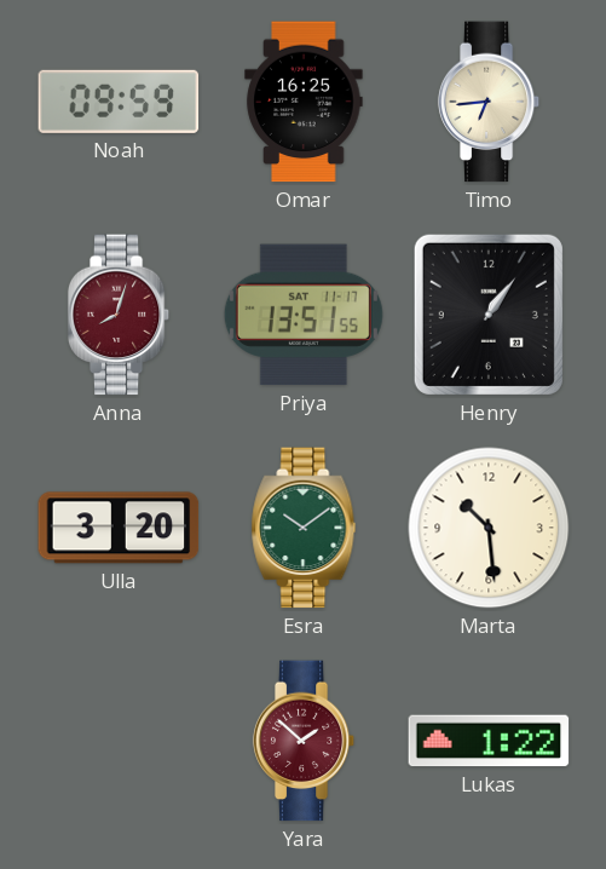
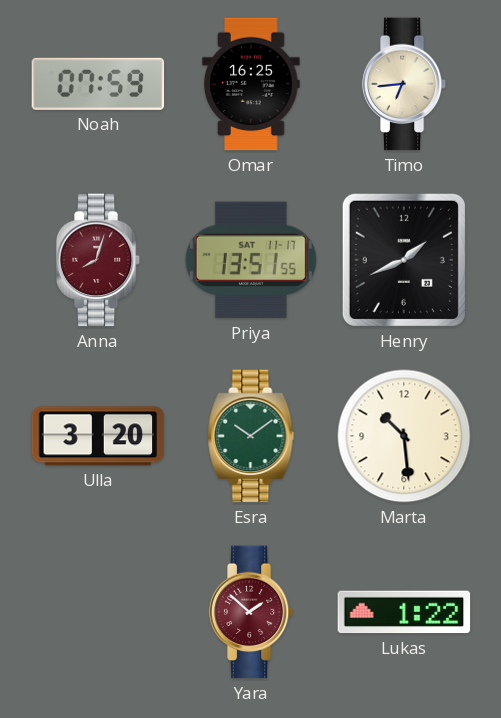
Noah: 09:59 -> 07:59 (98, 84)
Henry: 1:06 -> 1:41 (404, 260)
